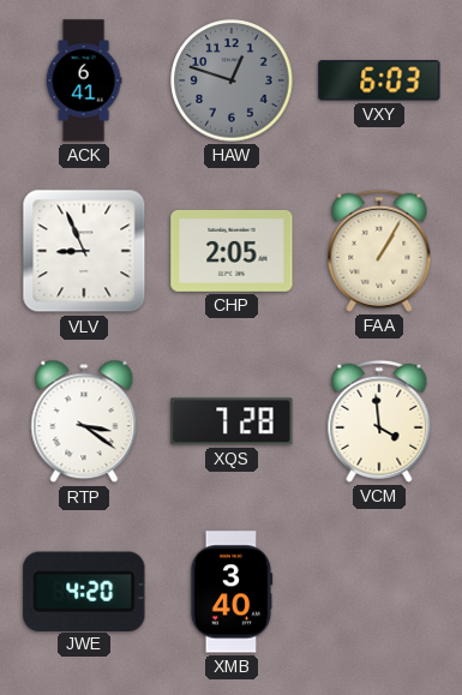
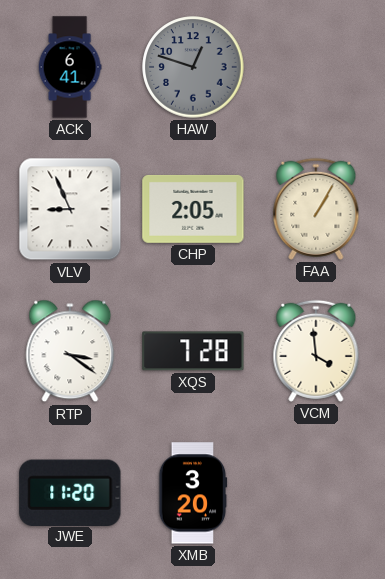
VXY: 6:03 -> none (379, 80)
JWE: 4:20 -> 11:20 (70, 492)
XMB: 3:40 -> 3:20 (193, 493)
